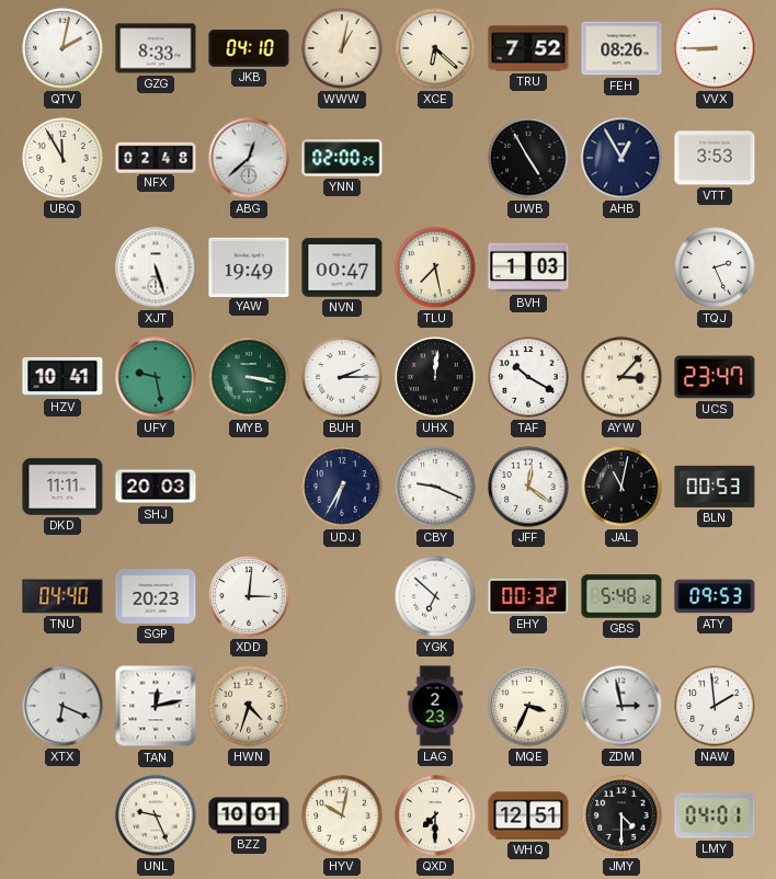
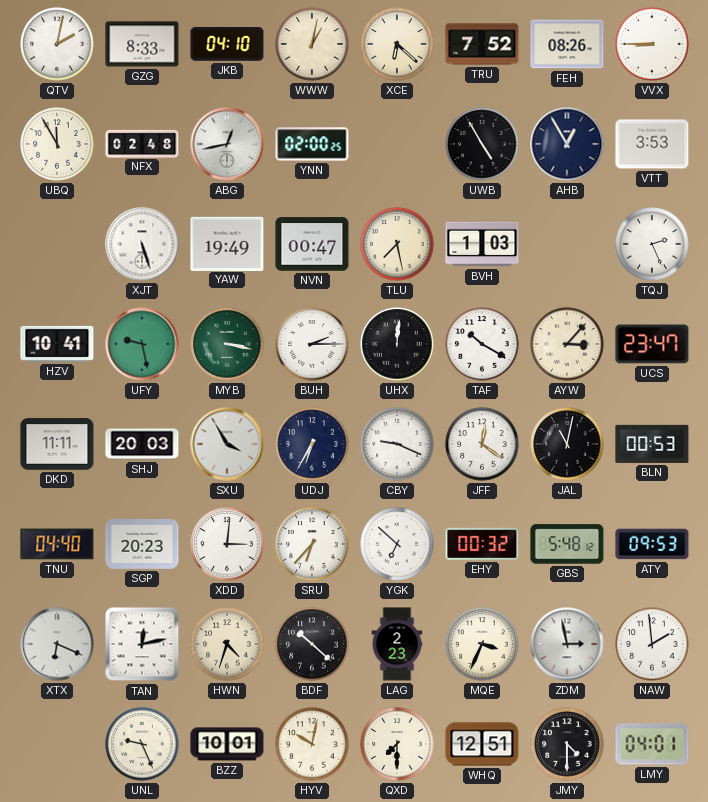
ABG: 12:38 -> 12:43 (227, 144)
SXU: none -> 3:55 (227, 444)
SRU: none -> 6:37 (312, 544)
BDF: none -> 10:22 (312, 644)
